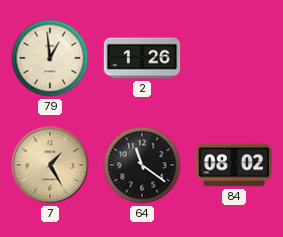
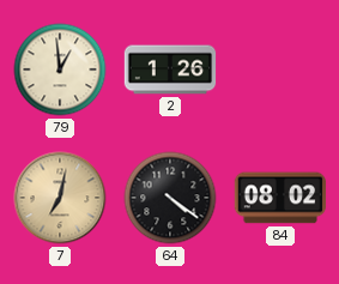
7: 1:25 -> 7:02 (60, 198)
64: 11:21 -> 4:21 (170, 198)
